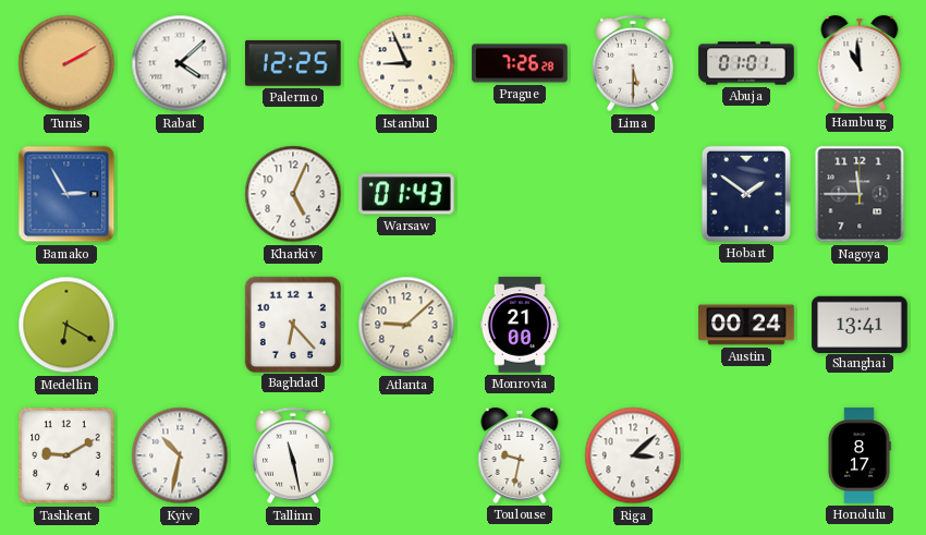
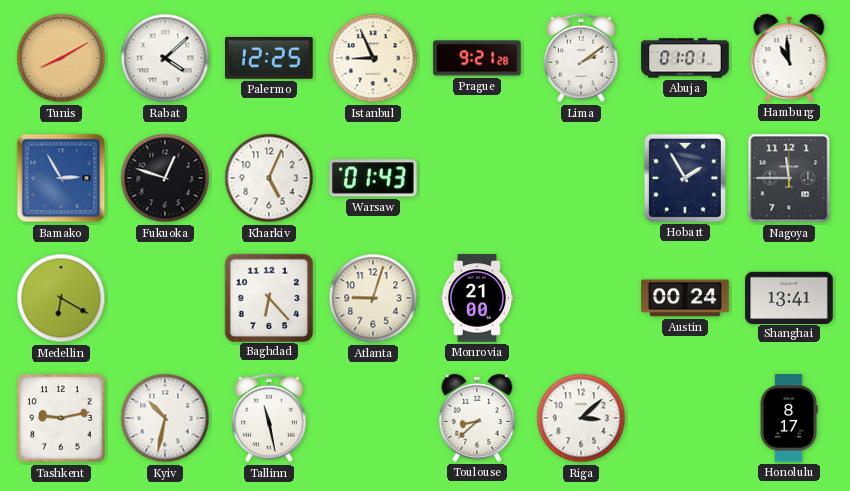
Tunis: 2:10 -> 8:10 (61, 58)
Prague: 7:26 -> 9:21 (477, 58)
Lima: 5:30 -> 2:09 (582, 58)
Fukuoka: none -> 12:48 (165, 178)
Hobart: 1:51 -> 1:55 (685, 178)
Atlanta: 9:08 -> 9:03 (373, 298)
Tashkent: 9:10 -> 9:13 (61, 418)
Toulouse: 9:32 -> 8:38 (477, 418)
